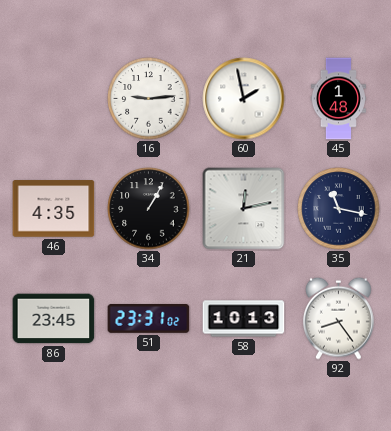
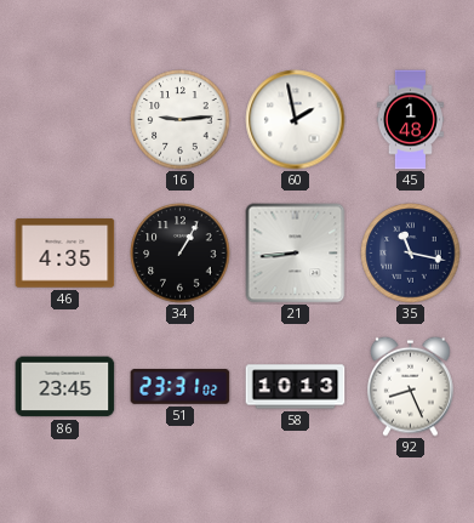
21: 12:13 -> 8:44 (296, 254)
92: 8:24 -> 8:26 (410, 386)
